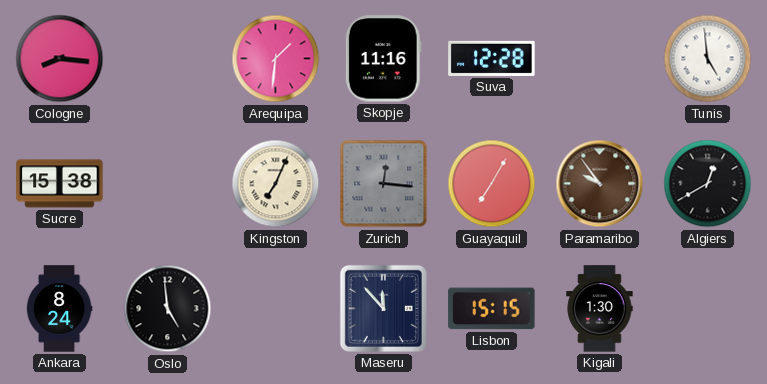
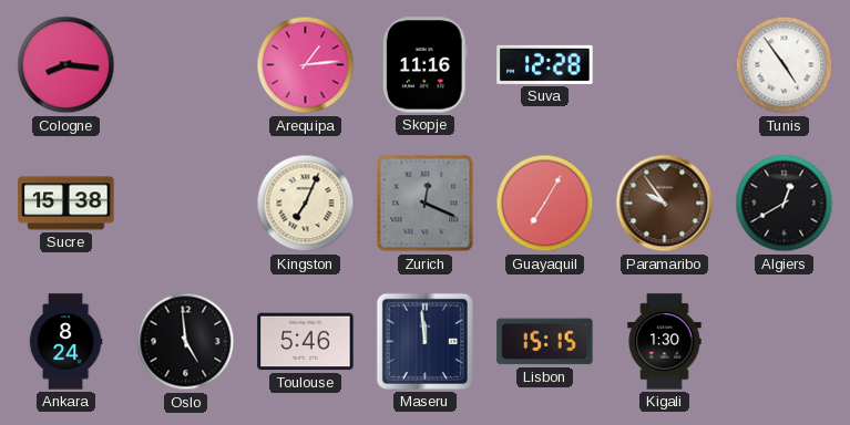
Arequipa: 1:31 -> 1:14 (306, 65)
Tunis: 4:59 -> 4:54 (785, 65)
Zurich: 12:16 -> 12:19 (426, 204)
Toulouse: none -> 5:46 (306, 342)
Maseru: 11:53 -> 11:59 (424, 341)
